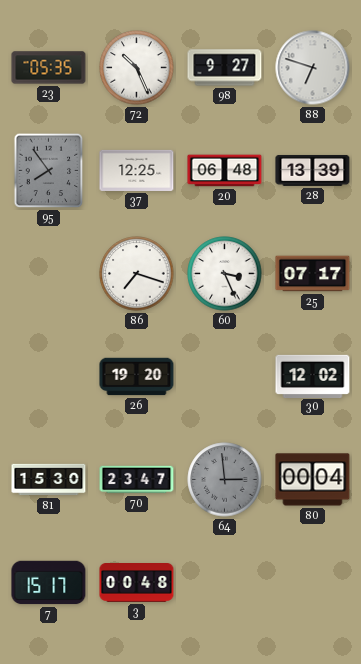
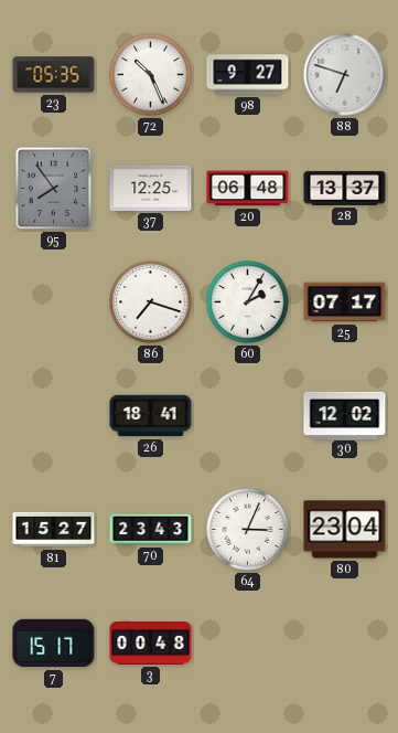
28: 13:39 -> 13:37 (345, 188)
60: 3:26 -> 2:05 (248, 302)
26: 19:20 -> 18:41 (151, 416)
81: 15:30 -> 15:27 (54, 530)
70: 23:47 -> 23:43 (151, 530)
64: 2:59 -> 3:04 (248, 530)
64 dial: grey -> white (248, 530)
80: 00:04 -> 23:04 (345, 530)
